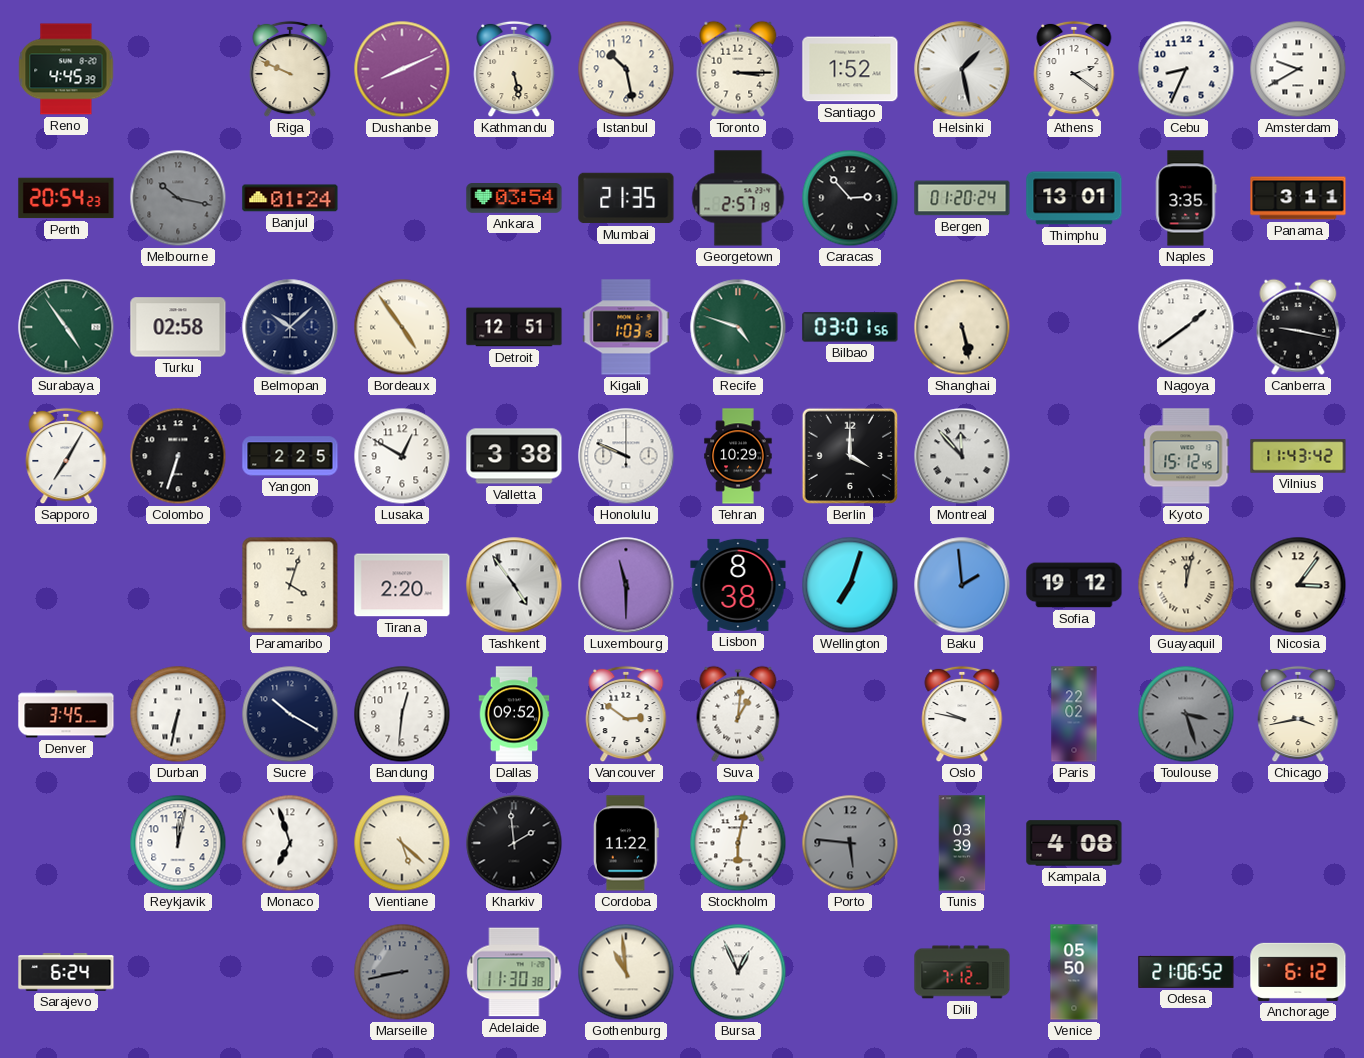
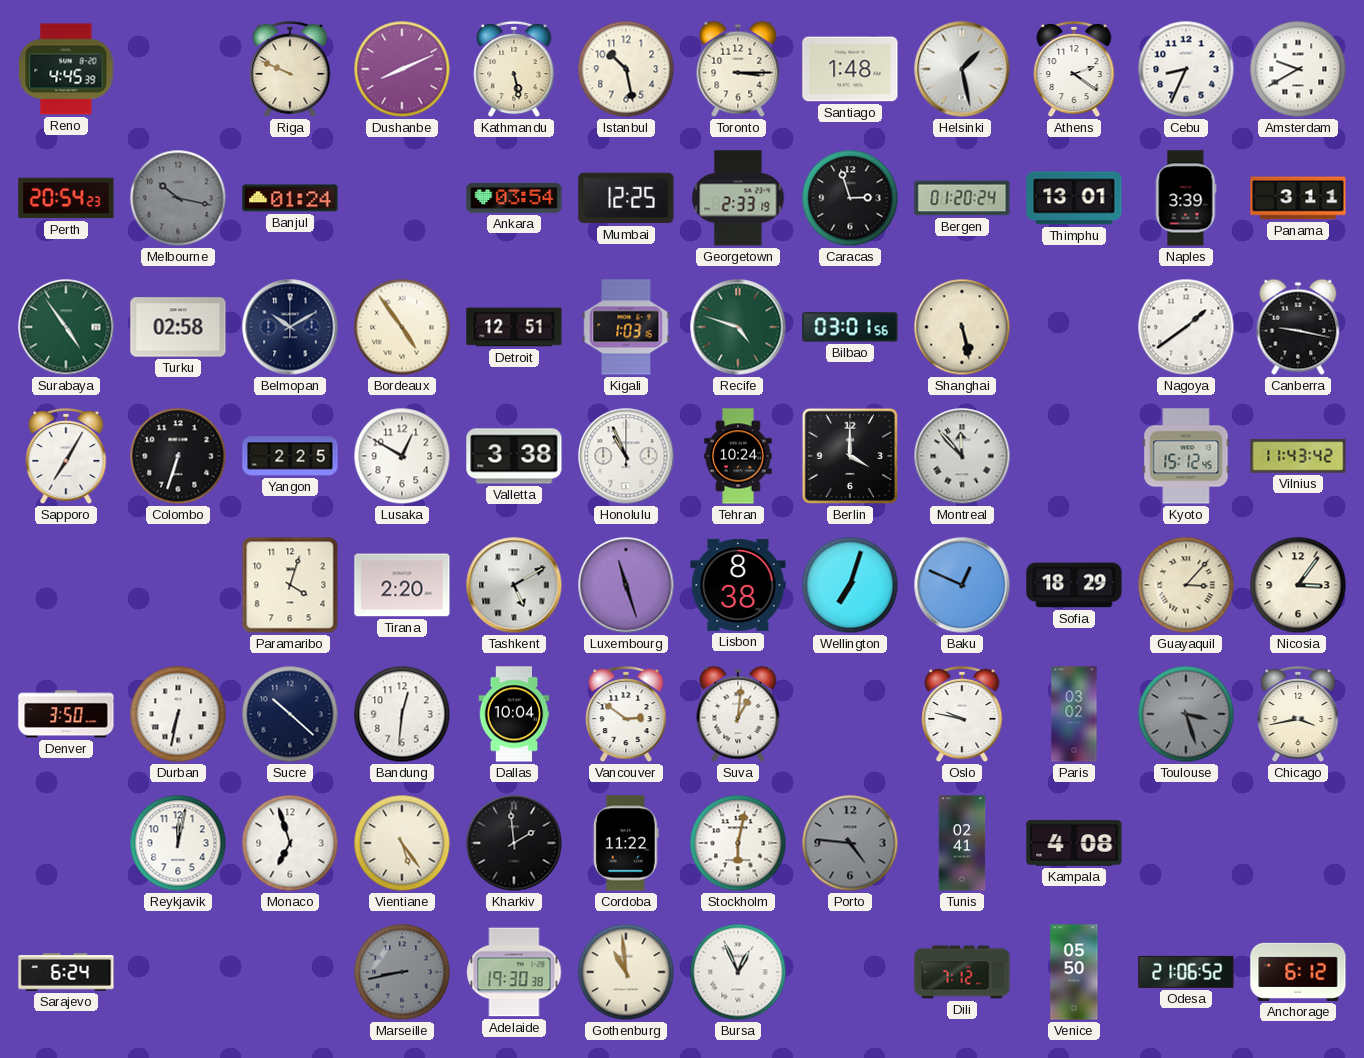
Santiago: 1:52 -> 1:48 (850, 69)
Mumbai: 21:35 -> 12:25 (626, 198)
Georgetown: 2:57 -> 2:33 (738, 198)
Caracas: 2:53 -> 2:57 (850, 198)
Naples: 3:35 -> 3:39 (1186, 198)
Belmopan: 10:08 -> 10:10 (290, 327)
Honolulu: 9:49 -> 10:56 (626, 456)
Tehran: 10:29 -> 10:24 (738, 456)
Tashkent: 4:54 -> 5:10 (514, 585)
Luxembourg: 11:30 -> 11:27 (626, 585)
Baku: 1:59 -> 12:49 (962, 585)
Sofia: 19:12 -> 18:29 (1074, 585)
Guayaquil: 12:02 -> 3:07 (1186, 585)
Denver: 3:45 -> 3:50 (66, 714)
Sucre: 10:20 -> 10:22 (290, 714)
Dallas: 09:52 -> 10:04 (514, 714)
Paris: 22:02 -> 03:02 (1074, 714)
Vientiane: 5:22 -> 5:24 (402, 843)
Porto: 5:46 -> 4:46 (850, 843)
Tunis: 03:39 -> 02:41 (962, 843)
Adelaide: 11:30 -> 19:30 (514, 972)
